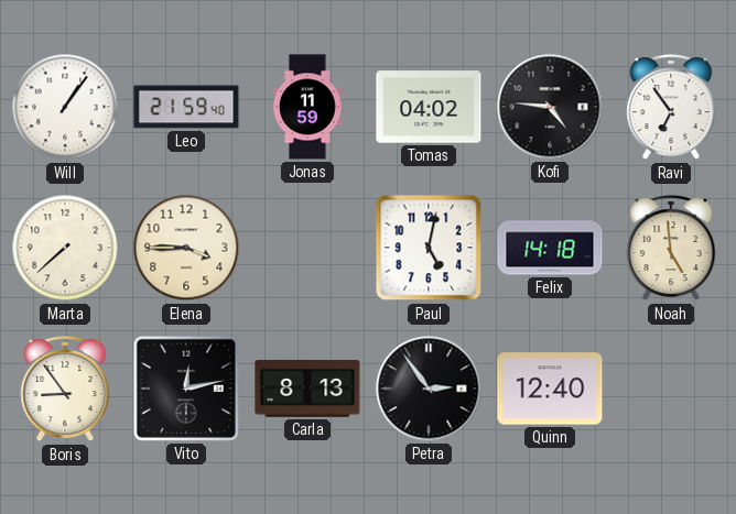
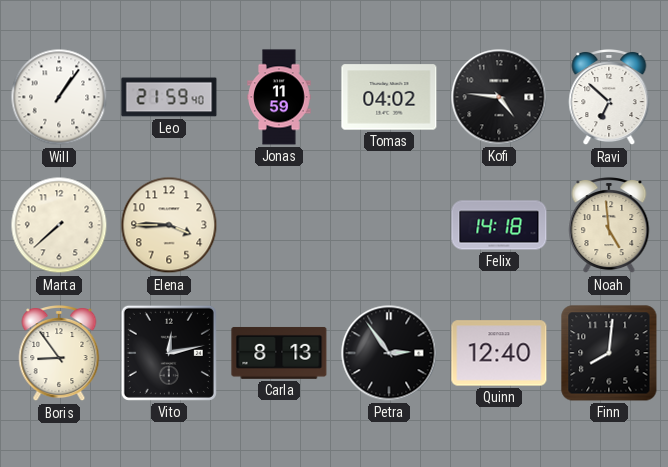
Ravi: 6:54 -> 6:52 (609, 98)
Paul: 5:02 -> none (429, 248)
Finn: none -> 8:01 (609, 353)
